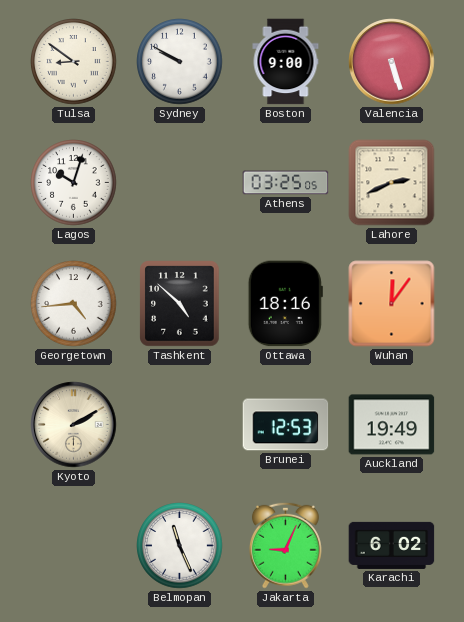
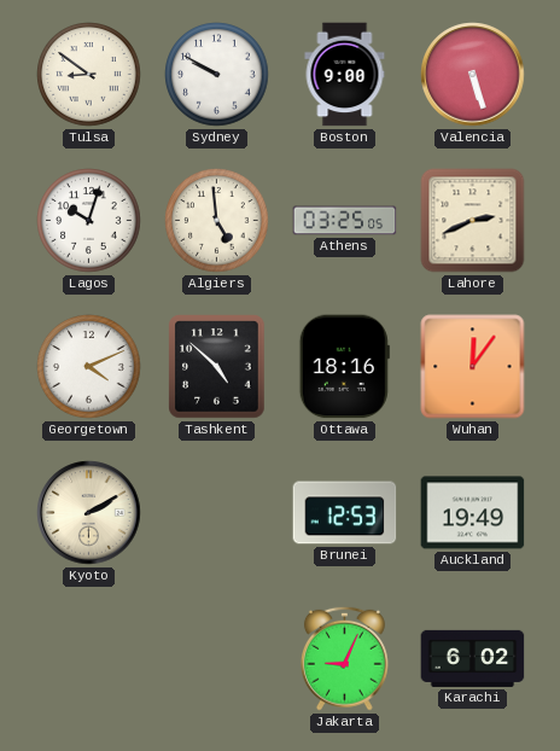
Algiers: none -> 4:59 (217, 221)
Georgetown: 4:44 -> 4:11 (89, 367)
Belmopan: 11:26 -> none (180, 546)
